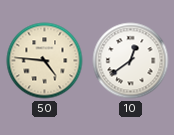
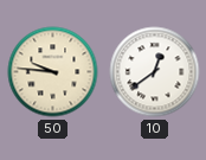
50: 4:46 -> 9:46 (53, 72)
